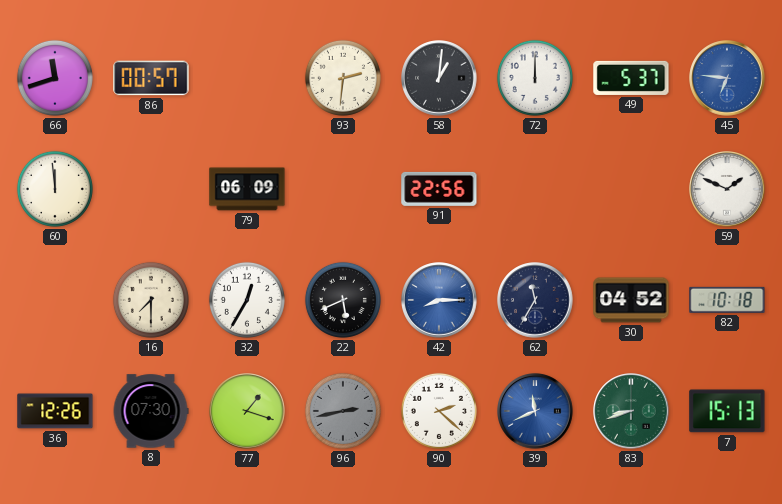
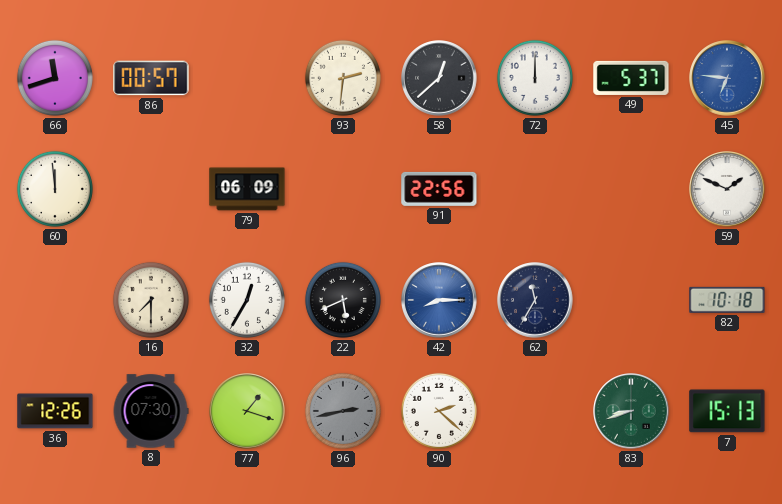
58: 1:01 -> 12:38 (439, 78)
30: 04:52 -> none (631, 300)
39: 11:41 -> none (535, 411)
